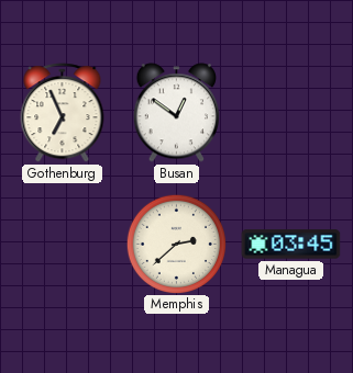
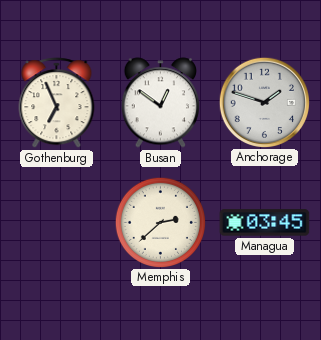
Anchorage: none -> 1:48 (264, 102)
